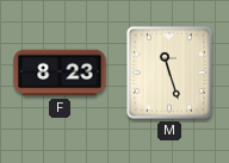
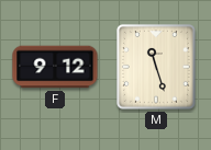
F: 8:23 -> 9:12 (55, 67)
